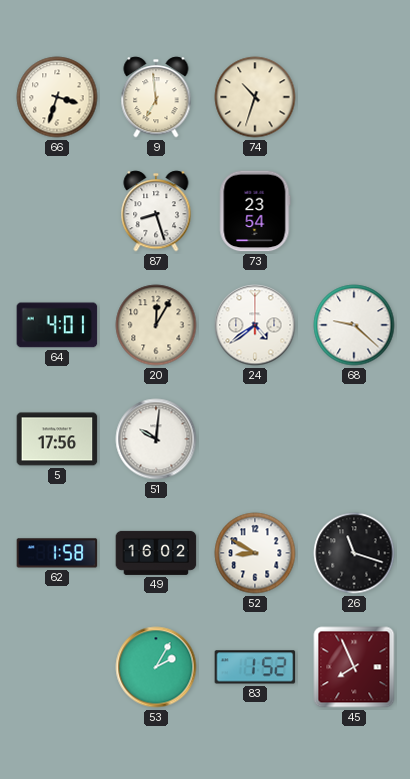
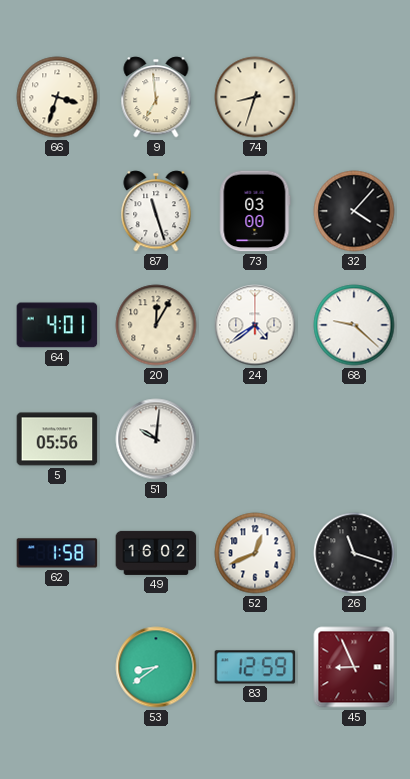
74: 10:33 -> 8:33 (255, 97)
87: 8:27 -> 11:27 (156, 211)
73: 23:54 -> 03:00 (255, 211)
32: none -> 4:07 (354, 211)
5: 17:56 -> 05:56 (57, 439)
52: 8:50 -> 12:41 (255, 553)
53: 2:05 -> 8:39 (156, 667)
83: 1:52 -> 12:59 (255, 667)
45: 7:56 -> 8:56 (354, 667)
